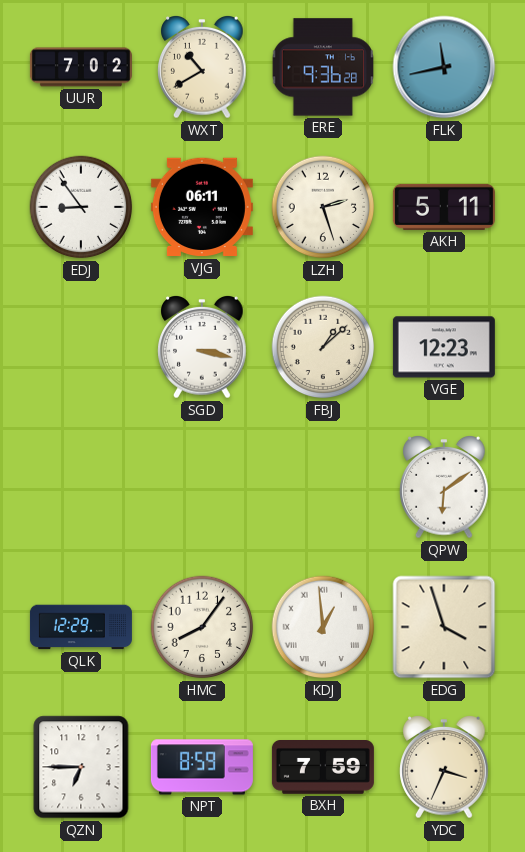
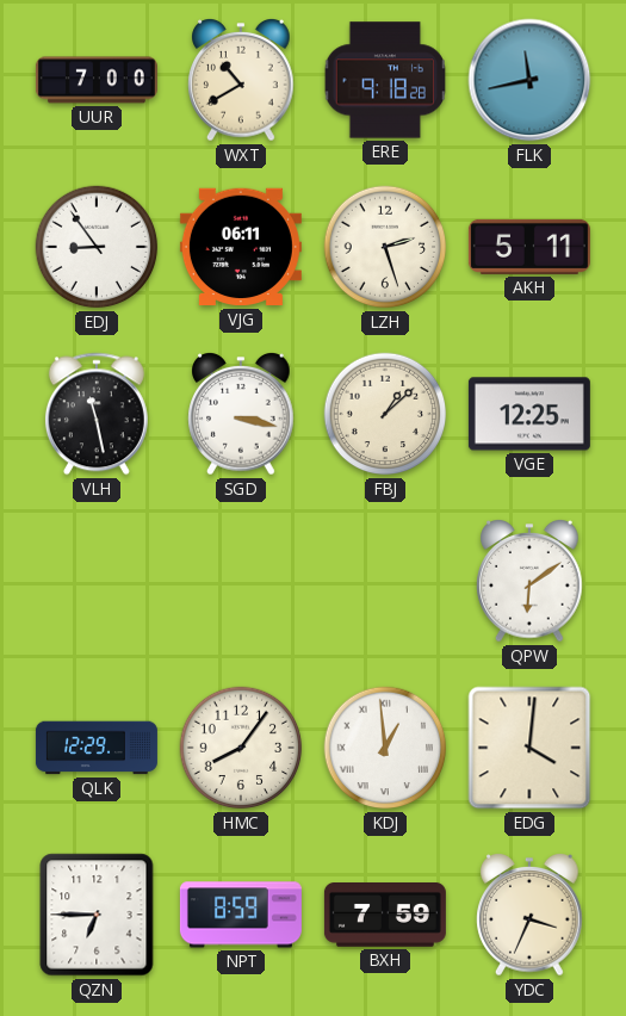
UUR: 7:02 -> 7:00 (97, 80)
ERE: 9:36 -> 9:18 (384, 80)
VLH: none -> 11:28 (97, 414)
VGE: 12:23 -> 12:25 (529, 414)
EDG: 3:57 -> 4:01 (529, 748)
